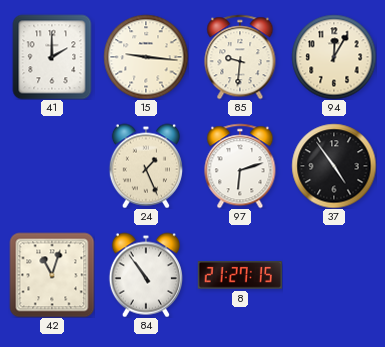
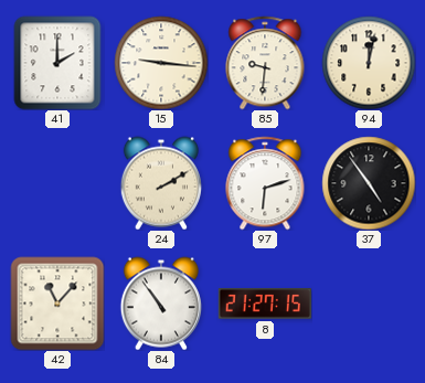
94: 12:05 -> 12:02 (369, 63)
24: 1:26 -> 2:10 (161, 183)
42: 11:03 -> 11:07 (57, 304)
